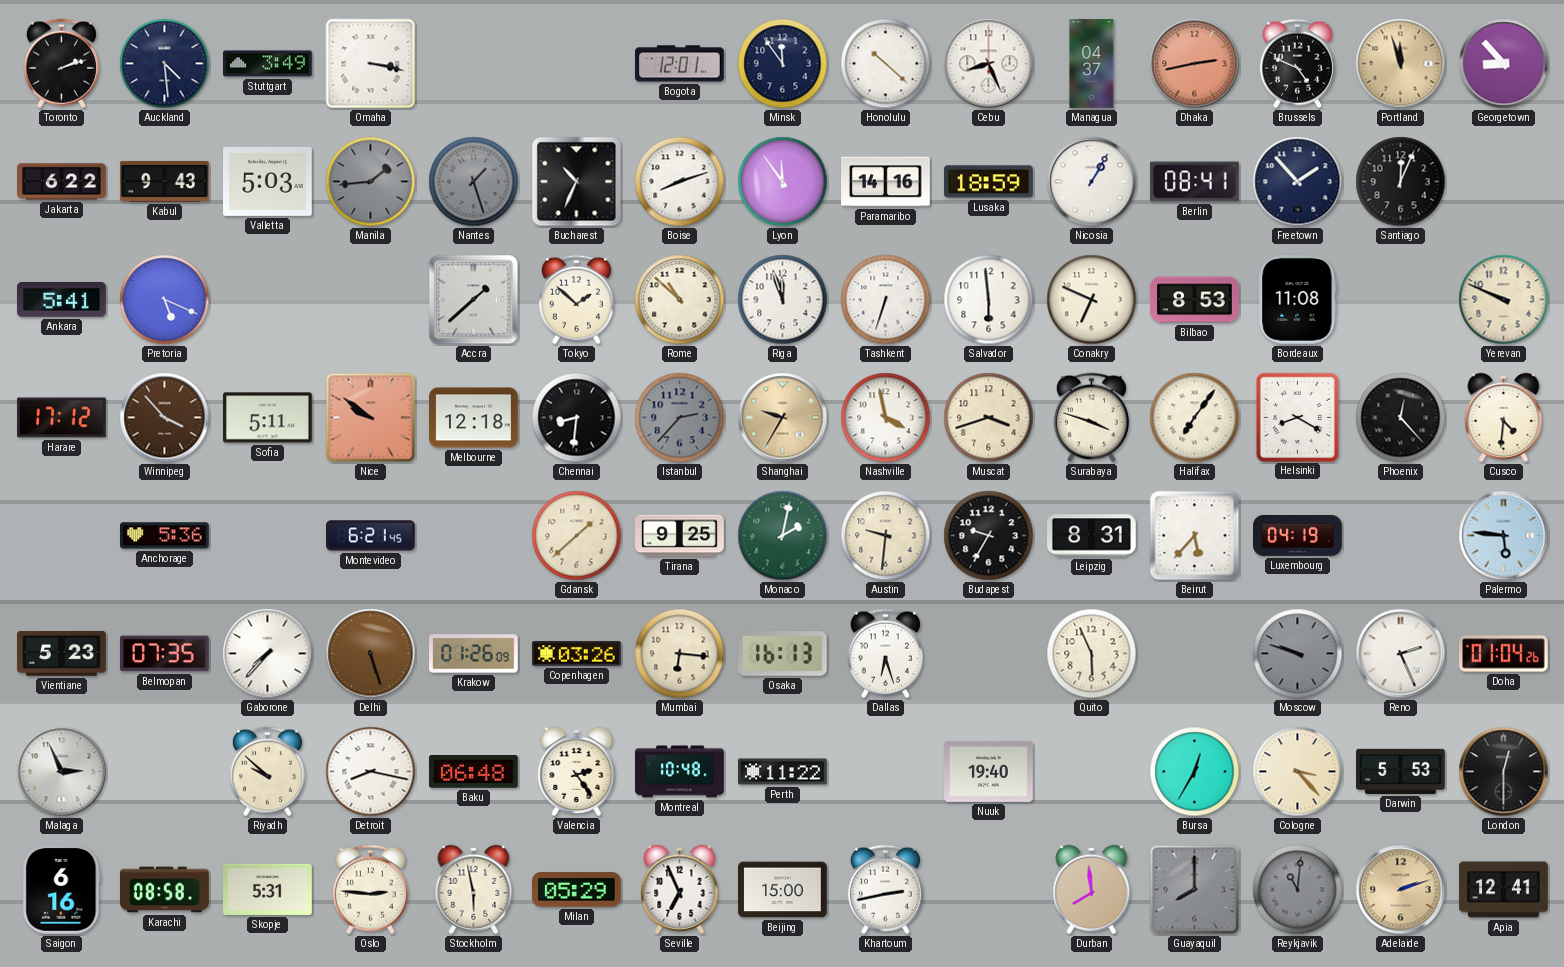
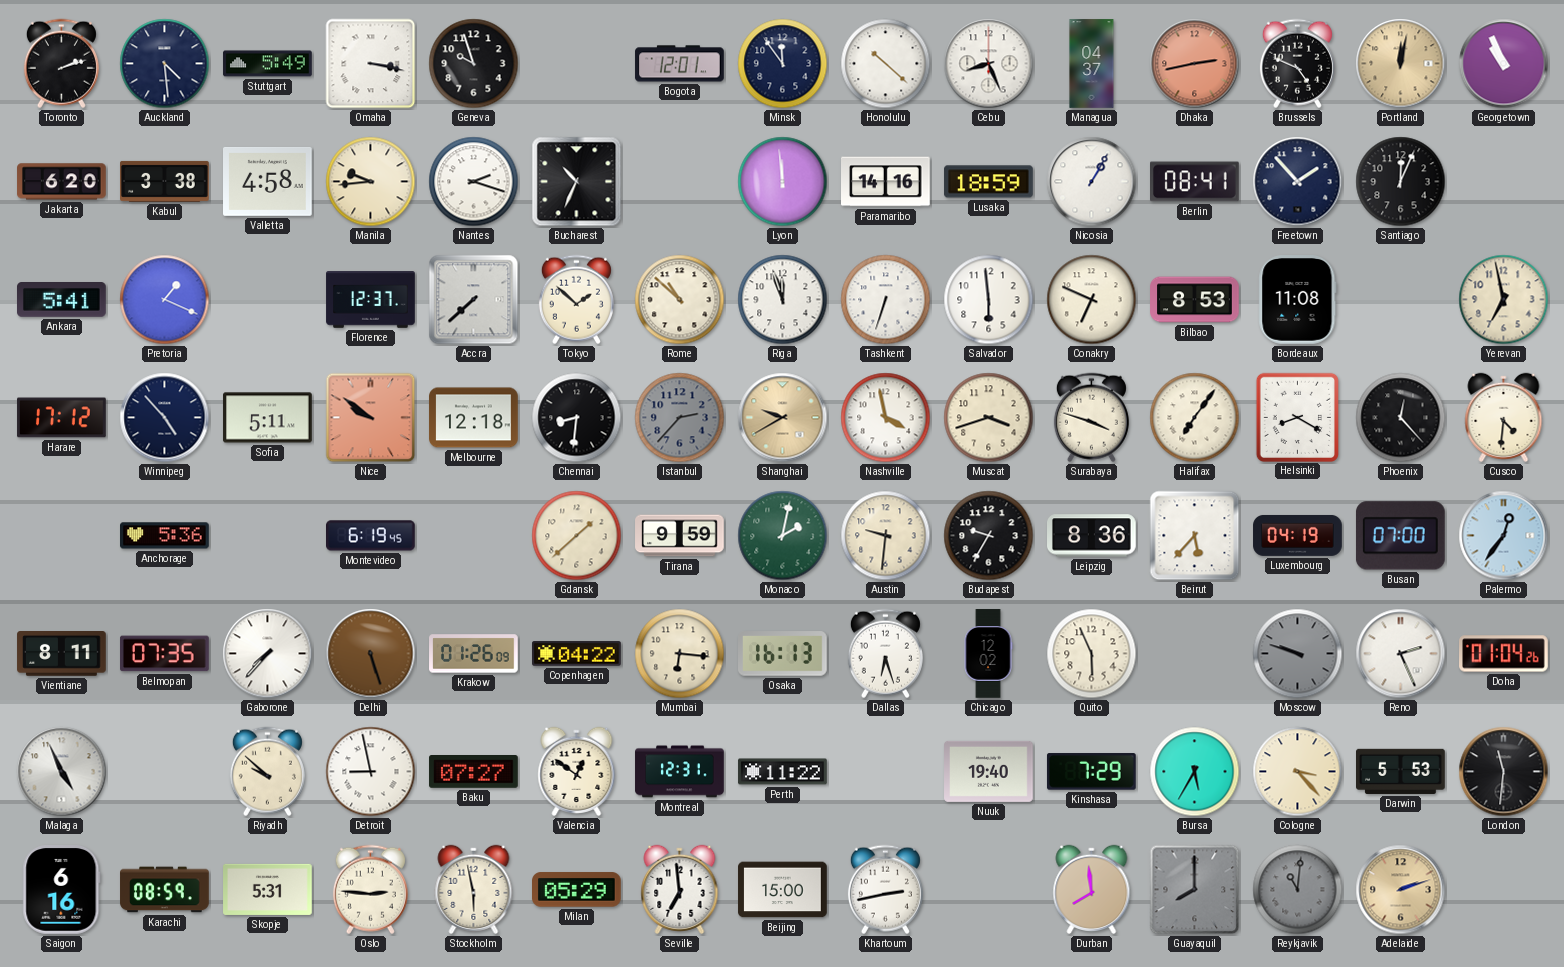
Stuttgart: 3:49 -> 5:49 (268, 64)
Geneva: none -> 9:57 (474, 64)
Portland: 11:57 -> 12:02 (1401, 64)
Georgetown: 8:53 -> 10:56 (1504, 64)
Jakarta: 6:22 -> 6:20 (62, 182)
Kabul: 9:43 -> 3:38 (165, 181)
Valletta: 5:03 -> 4:58 (268, 181)
Manila: 1:44 -> 9:44 (371, 182)
Manila dial: grey -> cream (371, 182)
Nantes: 1:27 -> 2:18 (474, 182)
Nantes dial: grey -> white (474, 182)
Boise: 8:12 -> none (680, 182)
Lyon: 11:54 -> 11:59 (783, 182)
Pretoria: 5:19 -> 1:19 (165, 300)
Florence: none -> 12:37 (371, 300)
Accra: 1:38 -> 7:38 (474, 300)
Yerevan: 9:49 -> 6:58 (1504, 300)
Winnipeg: 3:53 -> 4:53 (165, 418)
Winnipeg dial: brown -> navy (165, 418)
Shanghai: 9:35 -> 9:40 (783, 418)
Montevideo: 6:21 -> 6:19 (371, 536)
Tirana: 9:25 -> 9:59 (680, 536)
Leipzig: 8:31 -> 8:36 (1092, 536)
Busan: none -> 07:00 (1400, 536)
Palermo: 5:46 -> 12:36 (1504, 536)
Vientiane: 5:23 -> 8:11 (62, 654)
Copenhagen: 03:26 -> 04:22 (577, 654)
Chicago: none -> 12:02 (988, 654)
Malaga: 2:56 -> 4:56 (62, 772)
Detroit: 8:17 -> 8:58 (371, 772)
Baku: 06:48 -> 07:27 (474, 772)
Valencia: 2:24 -> 12:51 (577, 771)
Montreal: 10:48 -> 12:31 (680, 772)
Kinshasa: none -> 7:29 (1091, 772)
Bursa: 12:35 -> 5:35 (1195, 772)
London: 12:30 -> 11:31 (1504, 772)
Karachi: 08:58 -> 08:59 (165, 890)
Seville: 6:56 -> 6:59 (680, 889)
Apia: 12:41 -> none (1504, 890)
